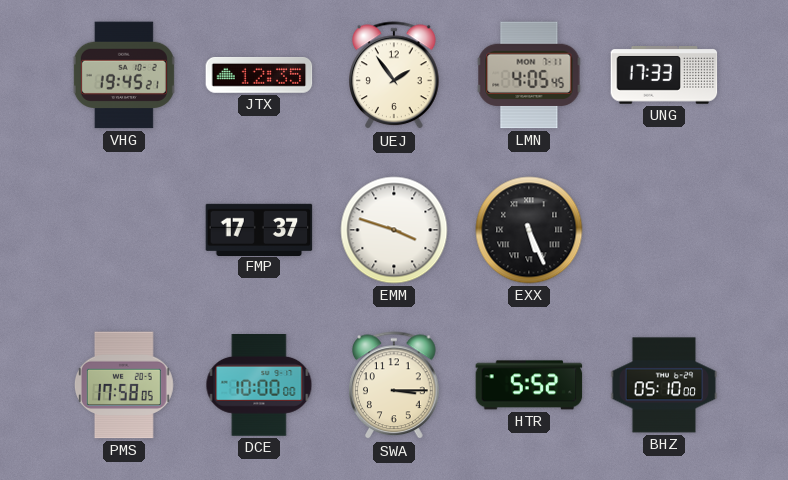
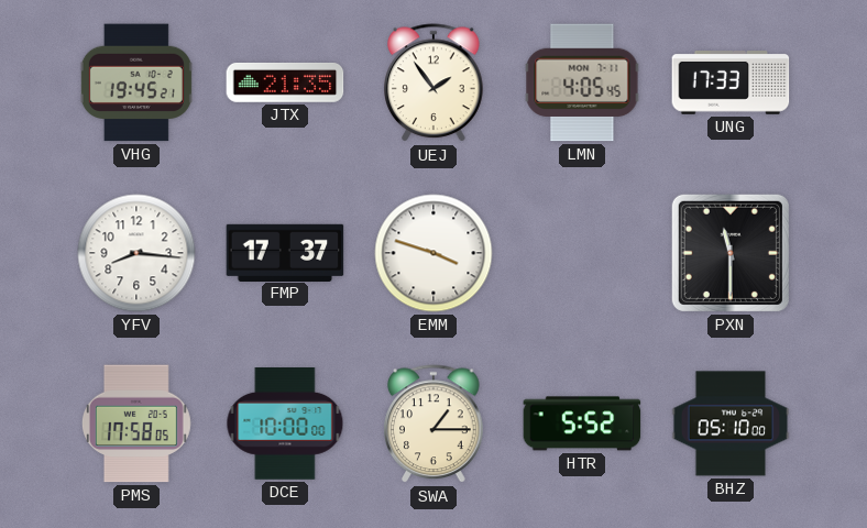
JTX: 12:35 -> 21:35 (285, 82)
YFV: none -> 8:16 (136, 253)
EXX: 5:26 -> none (529, 230)
PXN: none -> 11:30 (731, 253)
SWA: 3:15 -> 1:15 (435, 425)
